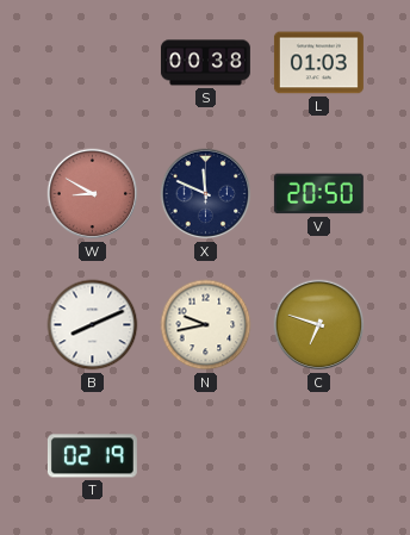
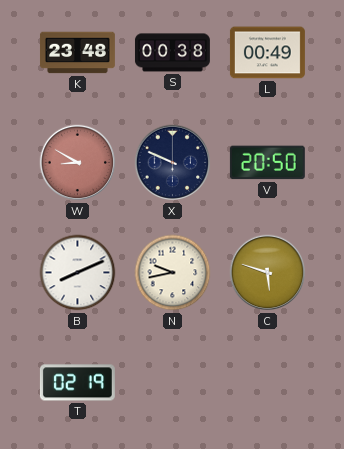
K: none -> 23:48 (77, 53)
L: 01:03 -> 00:49 (267, 53)
X: 11:49 -> 9:49 (173, 163)
C: 6:48 -> 5:48 (268, 273)
